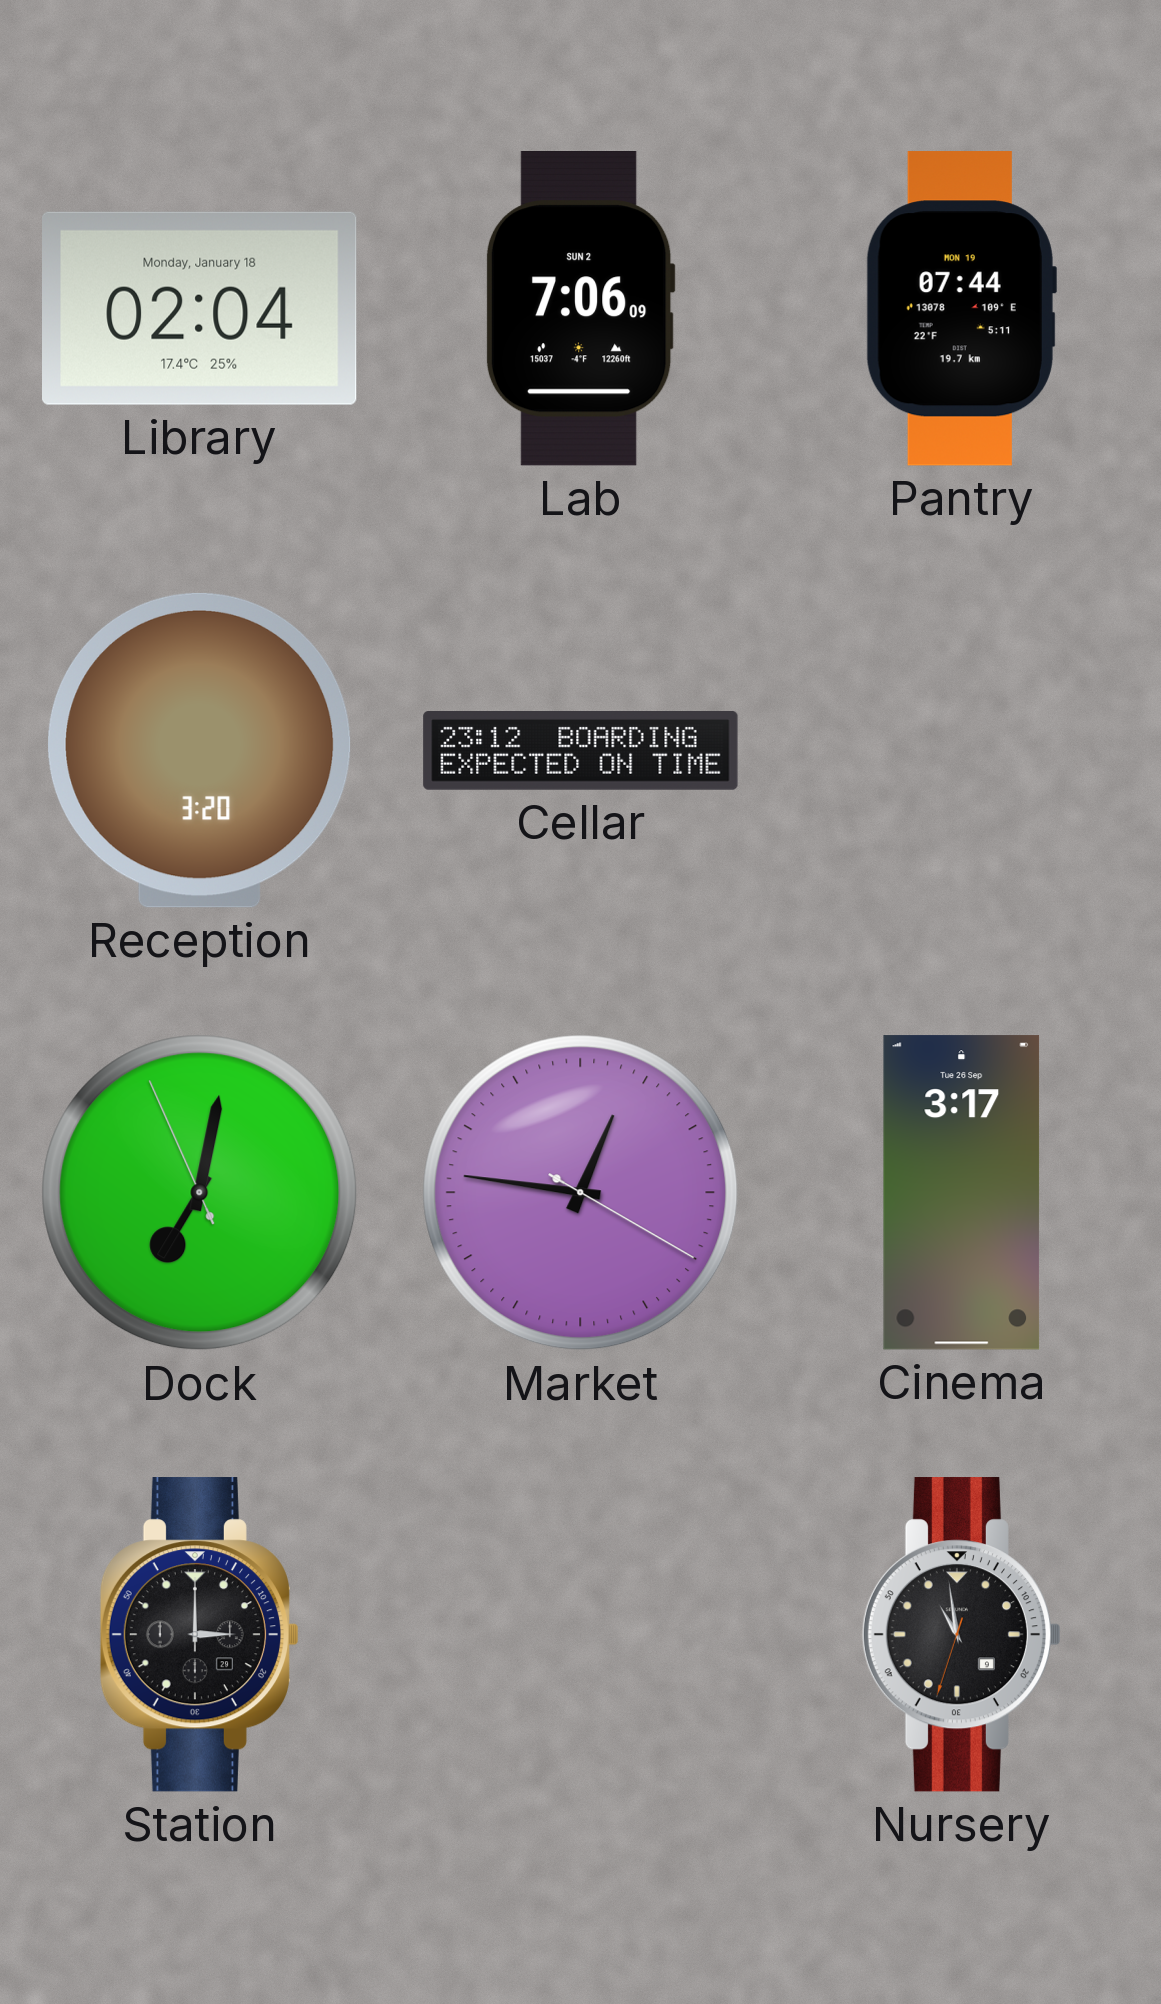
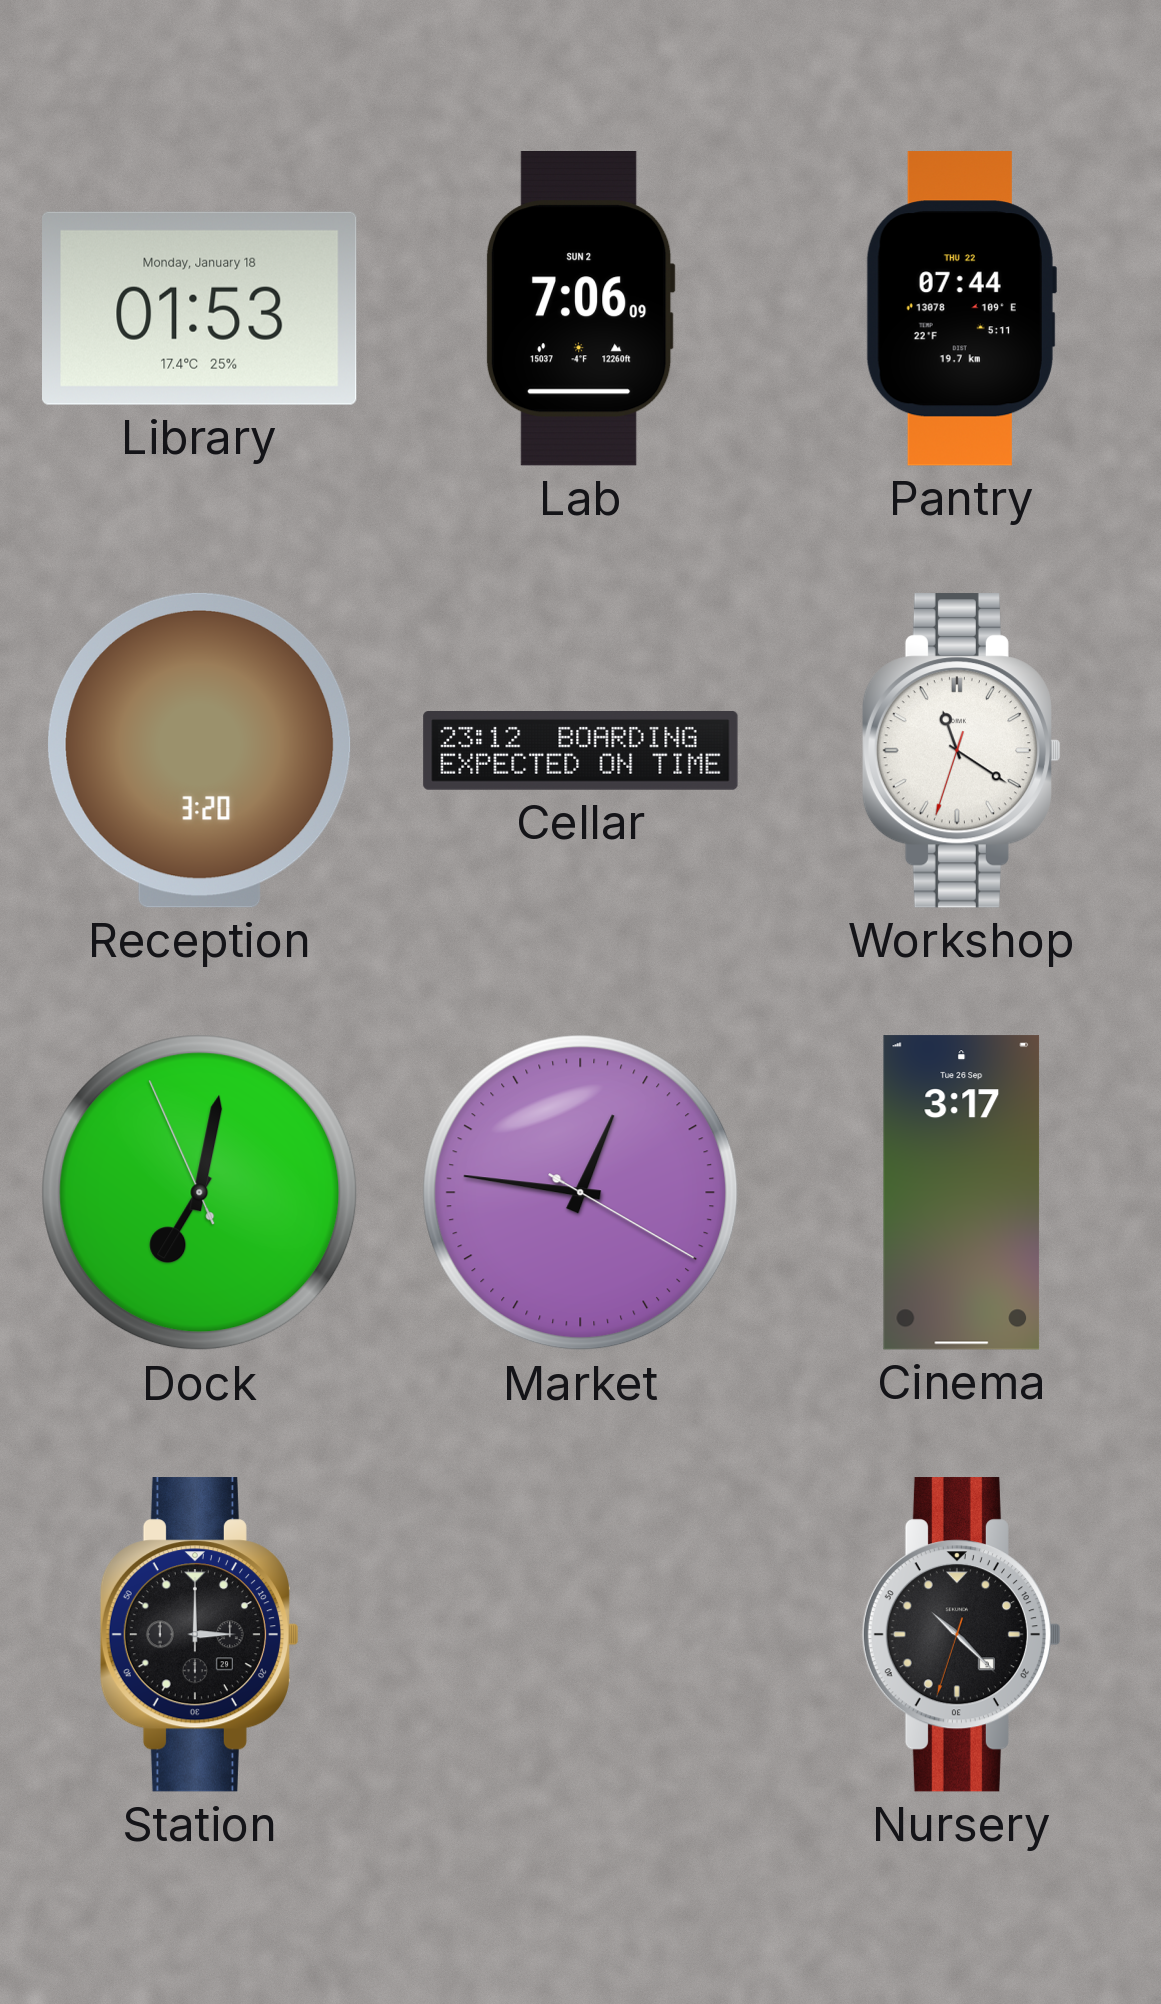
Library: 02:04 -> 01:53 (199, 308)
Pantry date: MON 19 -> THU 22 (961, 309)
Workshop: none -> 11:20 (961, 751)
Nursery: 10:58 -> 10:22 (961, 1635)
